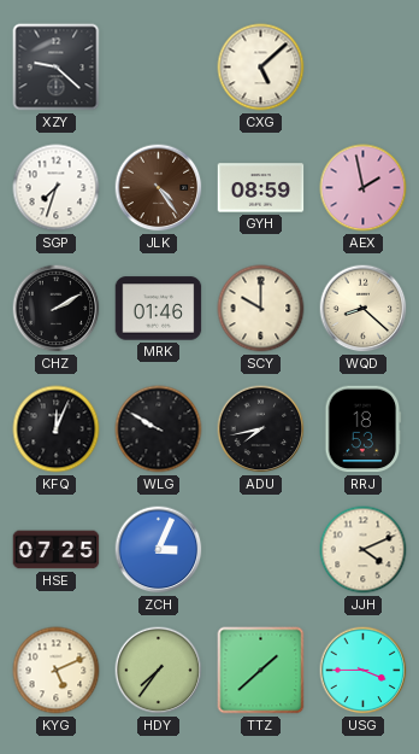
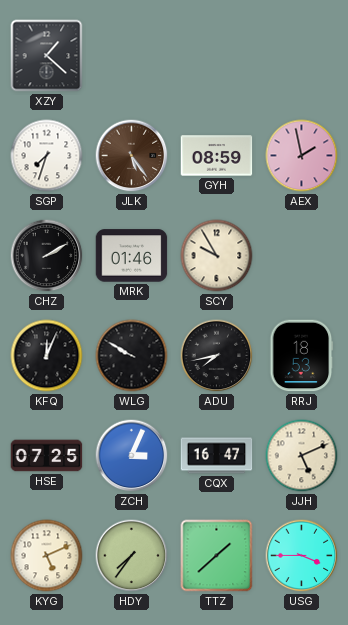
XZY: 9:22 -> 1:22 (47, 56)
CXG: 5:08 -> none (261, 68)
JLK: 4:24 -> 5:24 (132, 156)
SCY: 10:00 -> 9:55 (217, 256)
WQD: 8:22 -> none (364, 309)
CQX: none -> 16:47 (217, 456)
JJH: 4:11 -> 5:11 (302, 456)
